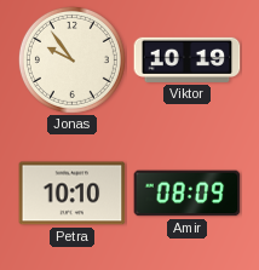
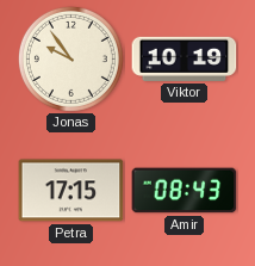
Petra: 10:10 -> 17:15 (71, 191)
Amir: 08:09 -> 08:43 (185, 191)
